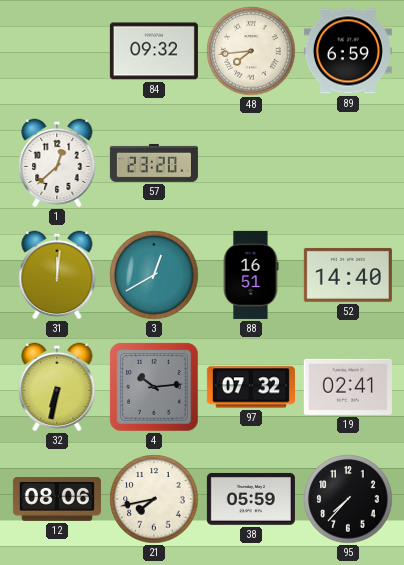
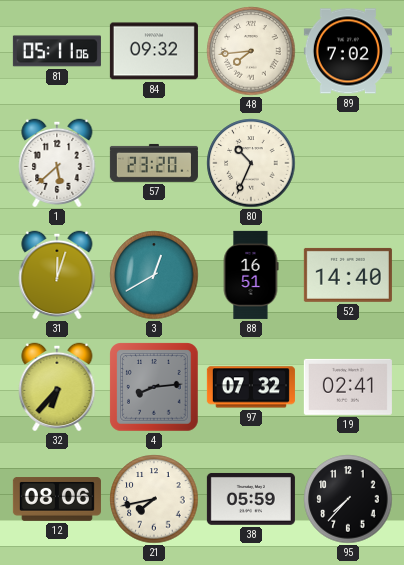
81: none -> 05:11 (57, 51)
89: 6:59 -> 7:02 (348, 51)
1: 12:38 -> 5:38 (57, 163)
80: none -> 10:34 (251, 163)
31: 12:01 -> 12:03 (57, 275)
32: 6:32 -> 6:37 (57, 387)
4: 10:14 -> 8:14 (154, 387)
